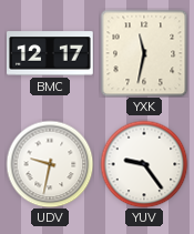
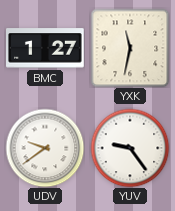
BMC: 12:17 -> 1:27 (45, 48)
UDV: 9:32 -> 9:39 (45, 148)
